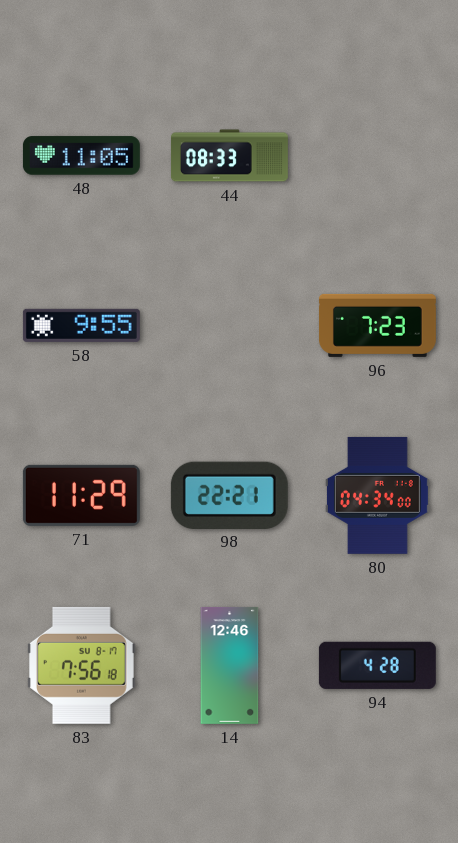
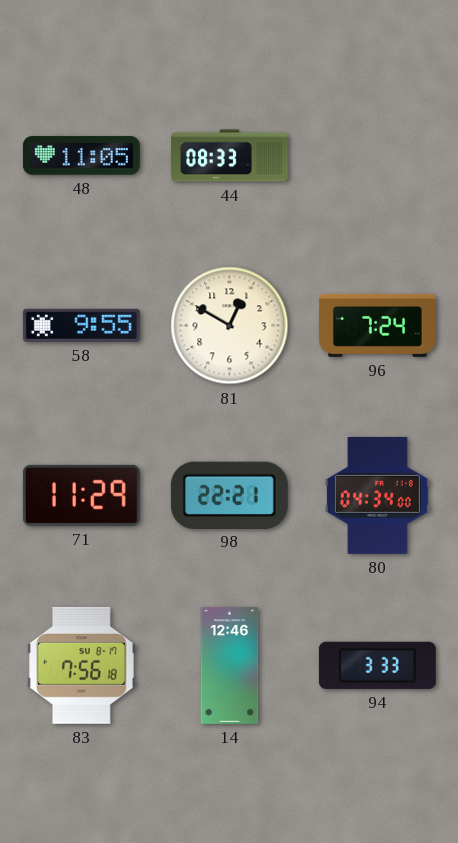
81: none -> 12:50 (230, 326)
96: 7:23 -> 7:24 (377, 325)
94: 4:28 -> 3:33 (377, 665)
